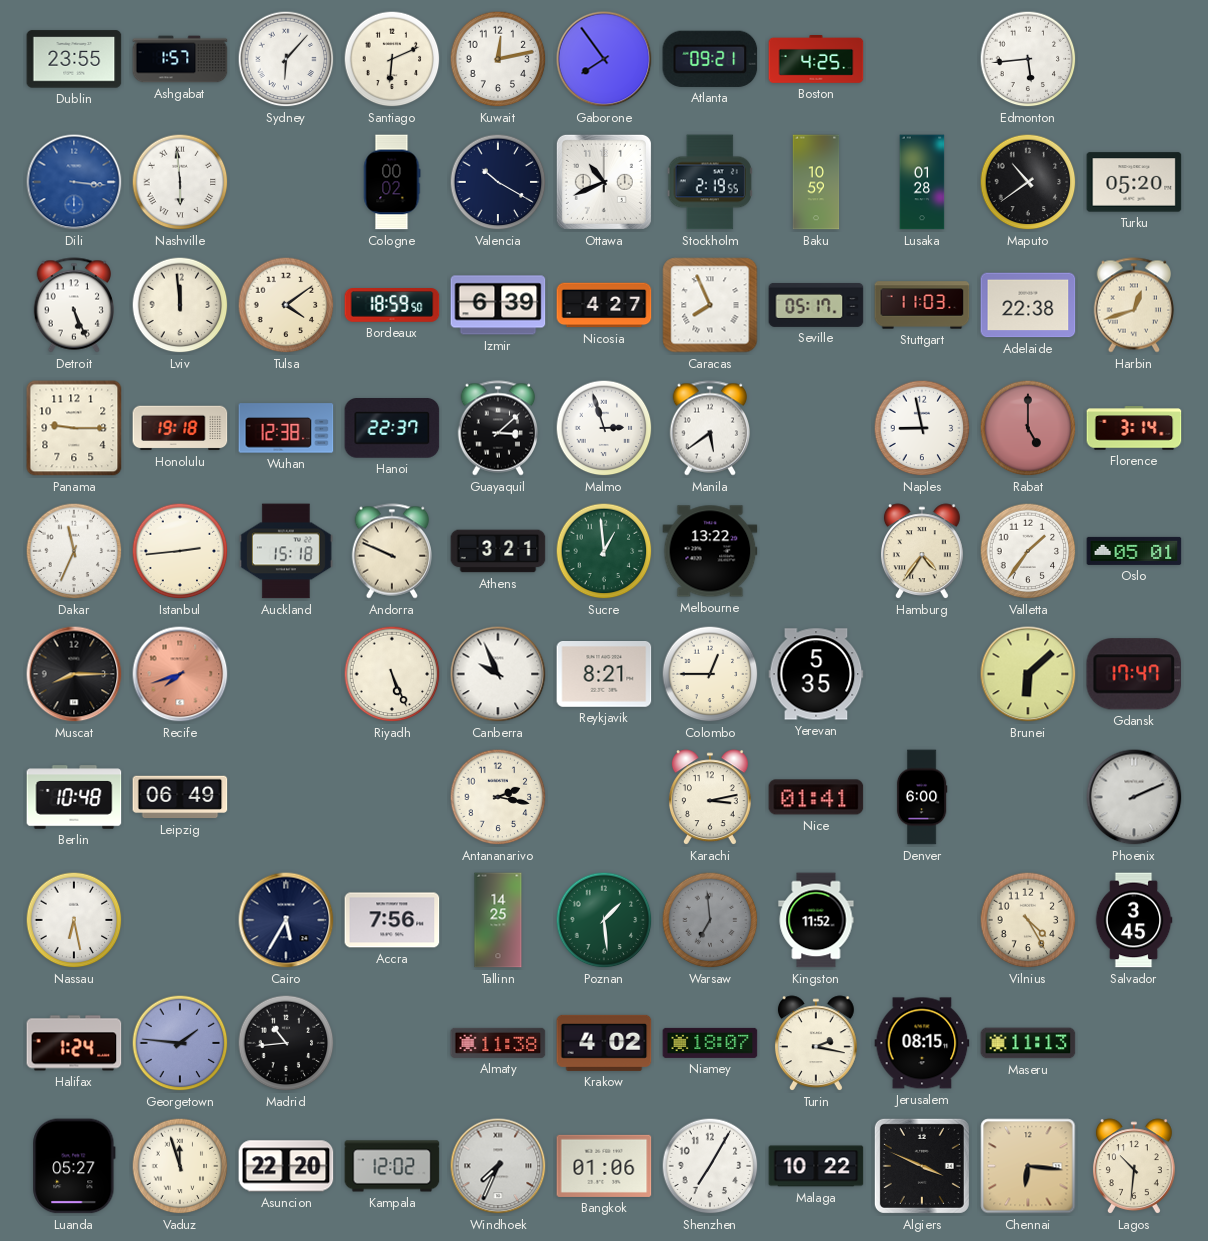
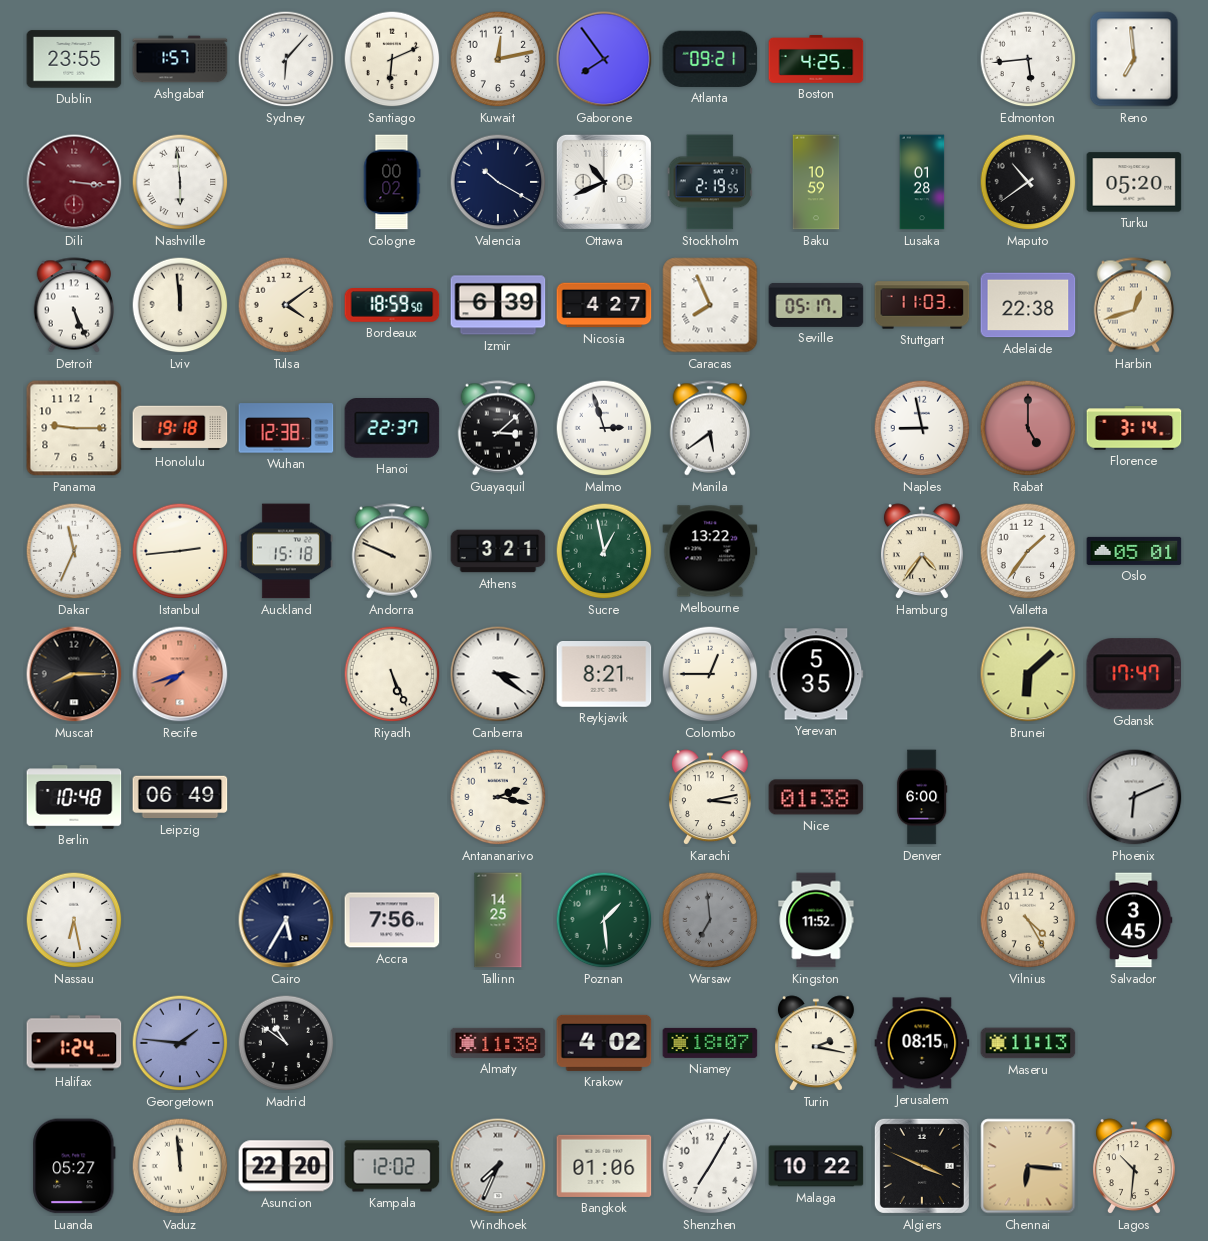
Reno: none -> 6:59 (1134, 59)
Dili dial: blue -> burgundy (74, 182)
Sucre: 12:59 -> 12:58 (604, 551)
Canberra: 9:56 -> 3:21 (498, 674)
Nice: 01:41 -> 01:38 (816, 797)
Phoenix: 2:11 -> 6:11 (1134, 797)
Madrid: 10:44 -> 10:51 (286, 1043)
Vaduz: 11:57 -> 11:59 (180, 1166)
